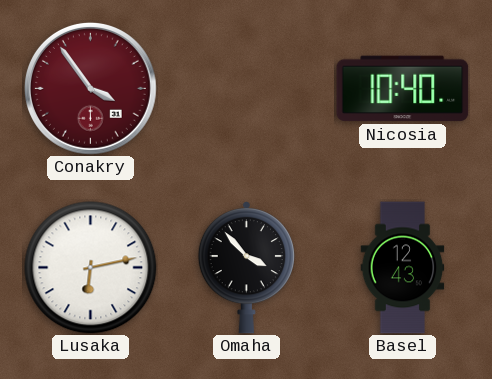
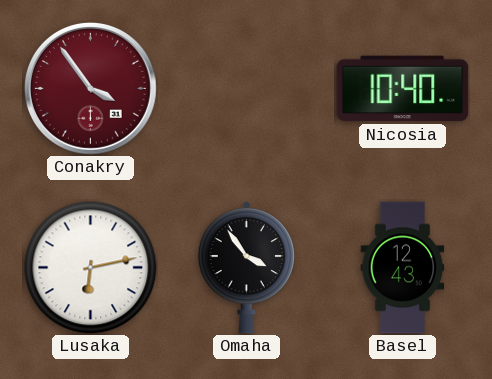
Omaha: 3:53 -> 3:54 (246, 268)
